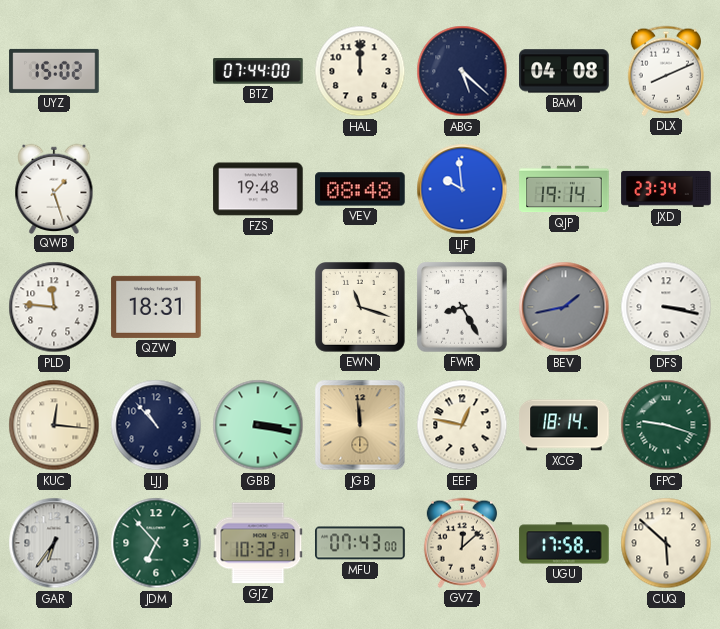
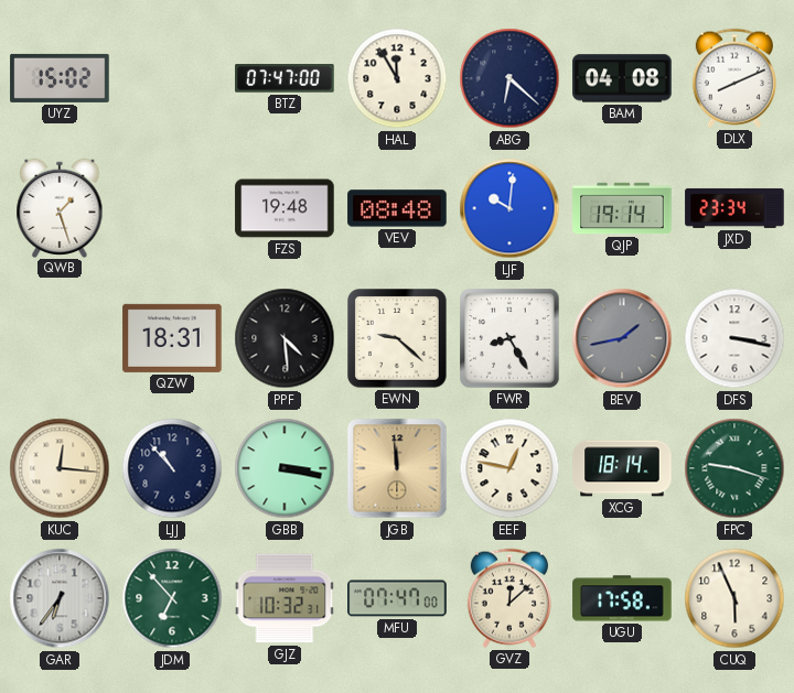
BTZ: 07:44 -> 07:47 (285, 78)
HAL: 12:00 -> 11:55 (397, 78)
ABG: 5:22 -> 6:22 (509, 78)
LJF: 9:59 -> 10:01 (509, 208)
PLD: 11:46 -> none (54, 307)
PPF: none -> 4:29 (285, 338)
EWN: 11:18 -> 9:22 (398, 339)
MFU: 07:43 -> 07:47 (397, 598)
CUQ: 5:52 -> 5:56 (734, 598)
